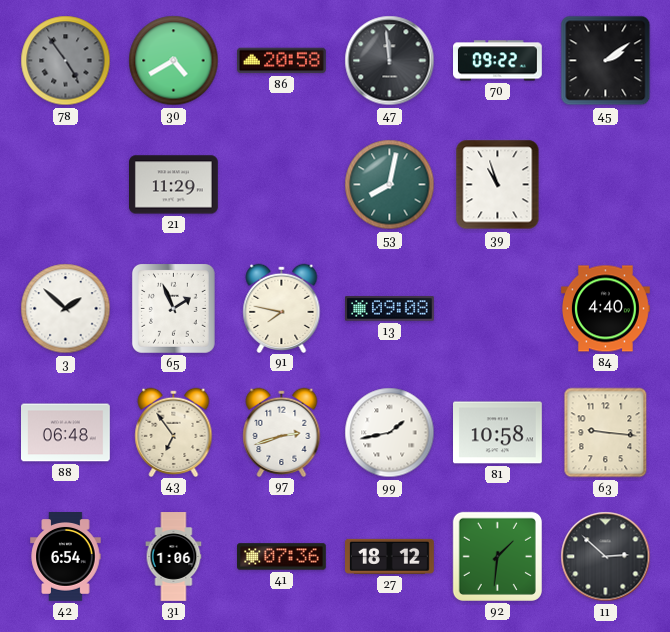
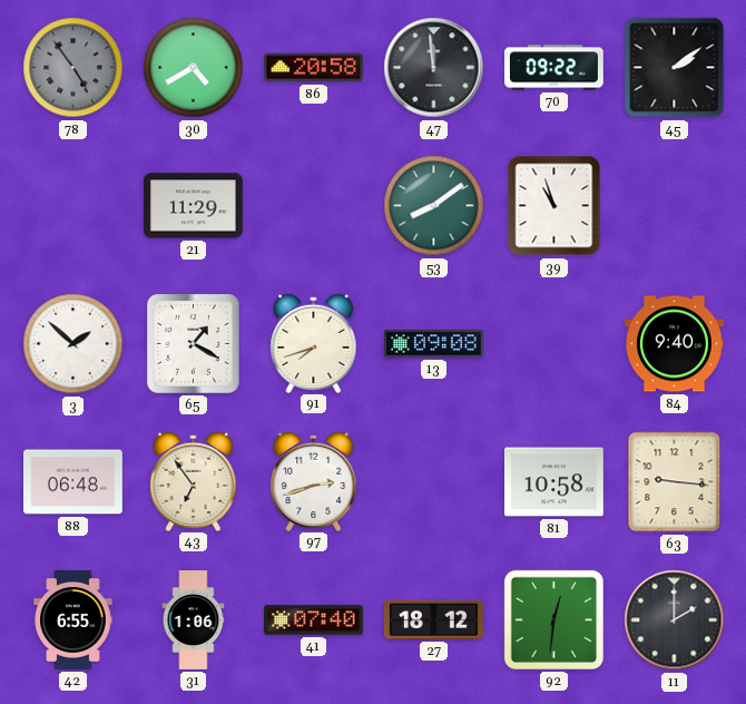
53: 8:02 -> 8:09 (434, 206)
65: 1:56 -> 1:20 (193, 343)
91: 7:47 -> 7:42 (314, 343)
84: 4:40 -> 9:40 (675, 344)
99: 1:43 -> none (390, 433)
42: 6:54 -> 6:55 (73, 620)
41: 07:36 -> 07:40 (314, 620)
92: 1:31 -> 12:31 (553, 619)
11: 2:52 -> 2:00 (675, 620)
